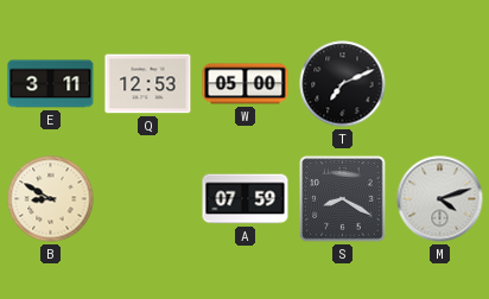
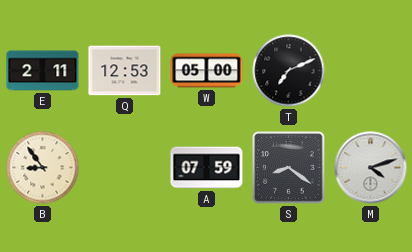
E: 3:11 -> 2:11 (43, 71)
B: 8:50 -> 8:54 (43, 168)
S: 8:20 -> 8:21 (289, 168)
